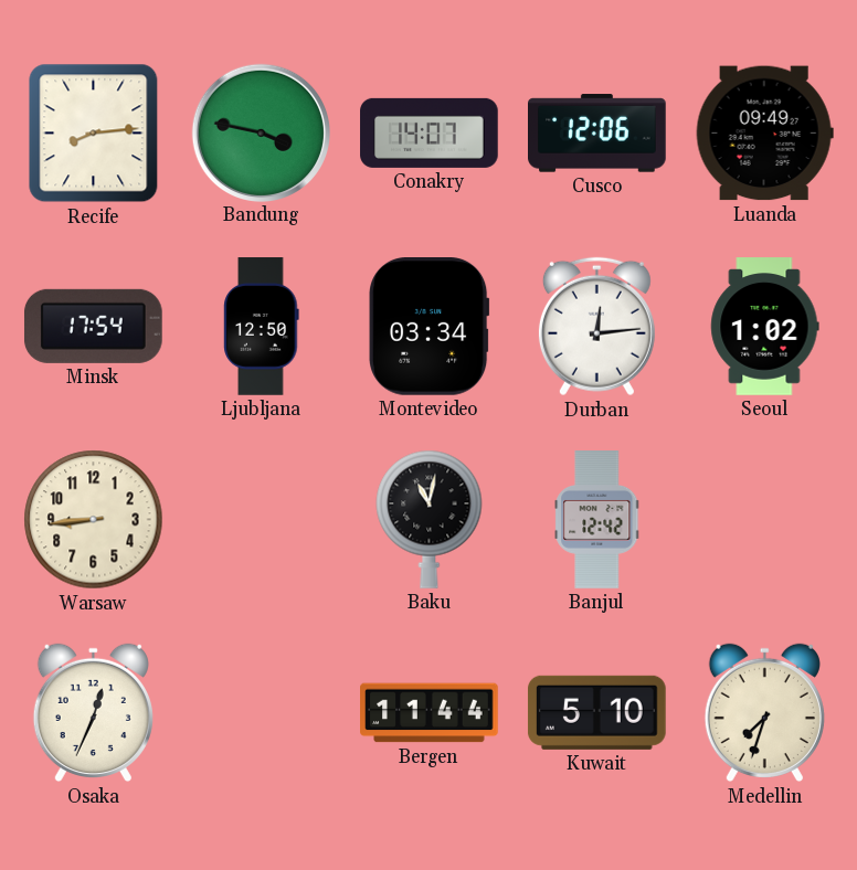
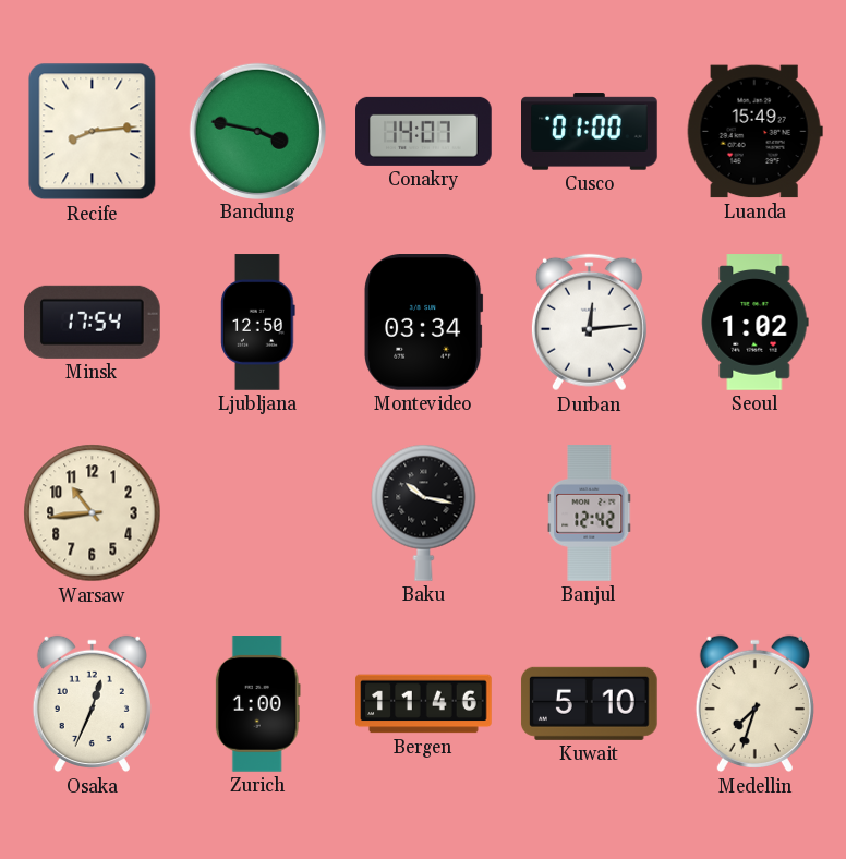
Cusco: 12:06 -> 01:00 (590, 132)
Luanda: 09:49 -> 15:49 (754, 132)
Warsaw: 8:44 -> 10:44 (93, 513)
Baku: 11:02 -> 10:17 (424, 512)
Zurich: none -> 1:00 (257, 704)
Bergen: 11:44 -> 11:46 (424, 704)
